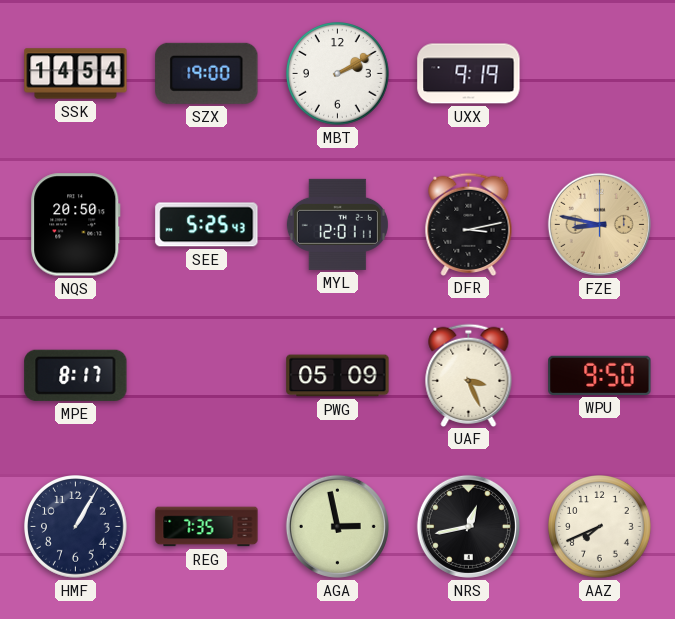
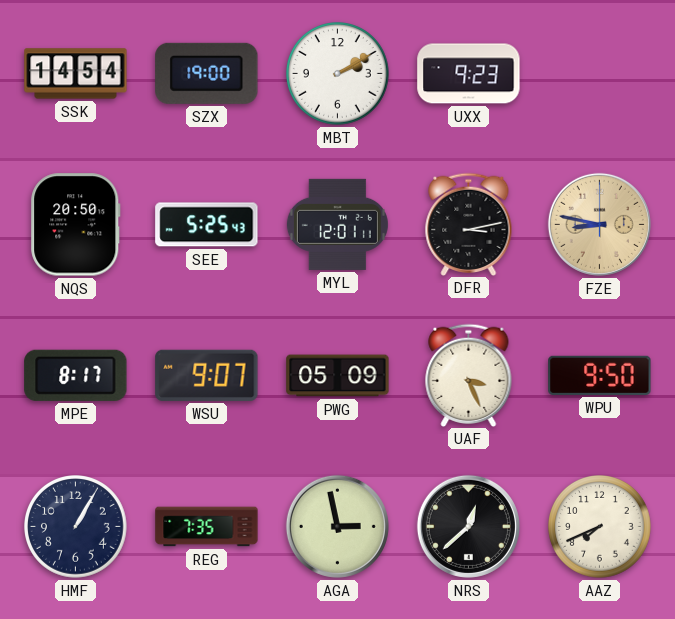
UXX: 9:19 -> 9:23 (469, 74)
WSU: none -> 9:07 (207, 375)
NRS: 12:43 -> 12:38 (468, 526)
